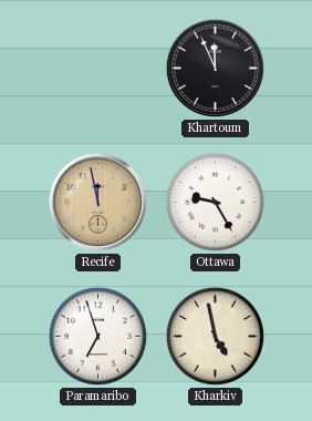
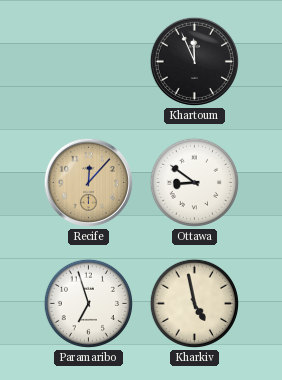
Recife: 11:58 -> 12:07 (88, 182)
Ottawa: 9:25 -> 8:51 (194, 182)
